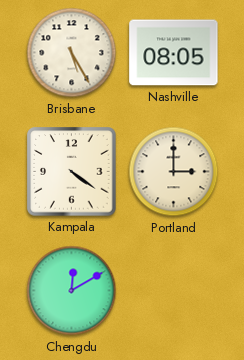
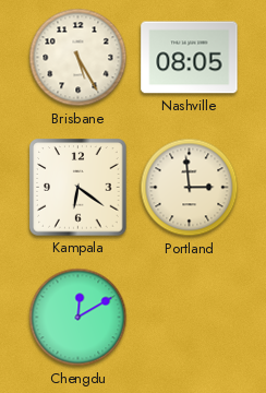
Kampala: 4:21 -> 6:21 (78, 188)
Portland: 3:00 -> 2:59 (190, 188)
